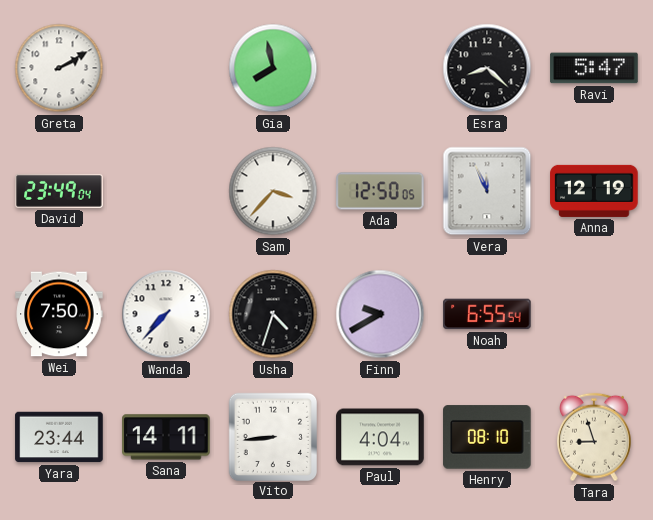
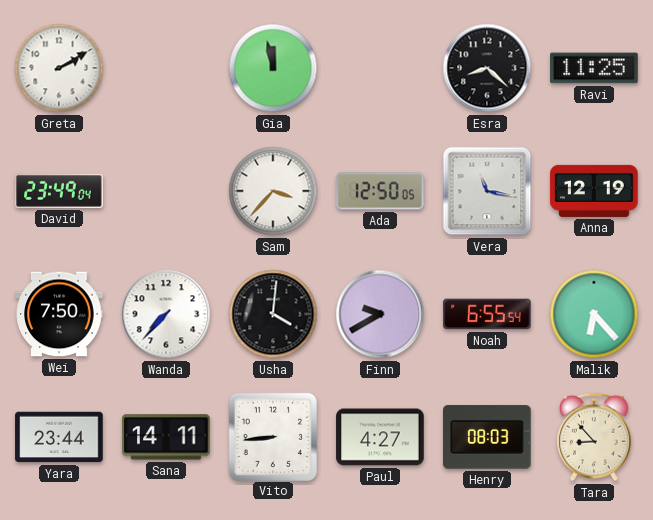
Gia: 7:58 -> 11:58 (273, 68)
Ravi: 5:47 -> 11:25 (594, 68)
Vera: 11:56 -> 11:17 (487, 191)
Usha: 4:33 -> 4:01 (273, 314)
Malik: none -> 6:23 (594, 314)
Paul: 4:04 -> 4:27 (380, 437)
Henry: 08:10 -> 08:03 (487, 437)
Tara: 8:57 -> 8:53 (595, 437)
